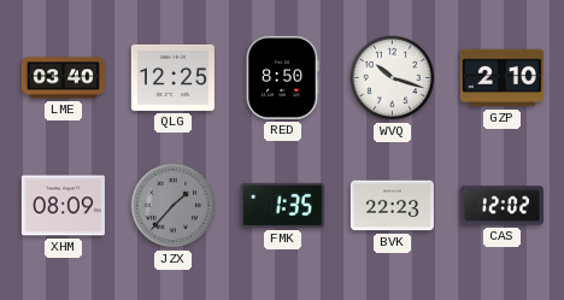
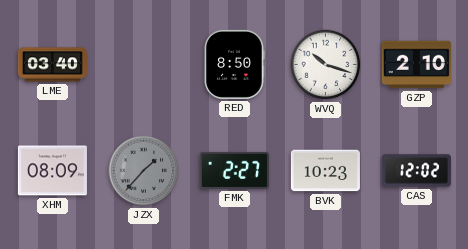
QLG: 12:25 -> none (172, 77)
FMK: 1:35 -> 2:27 (234, 170)
BVK: 22:23 -> 10:23 (325, 171)
